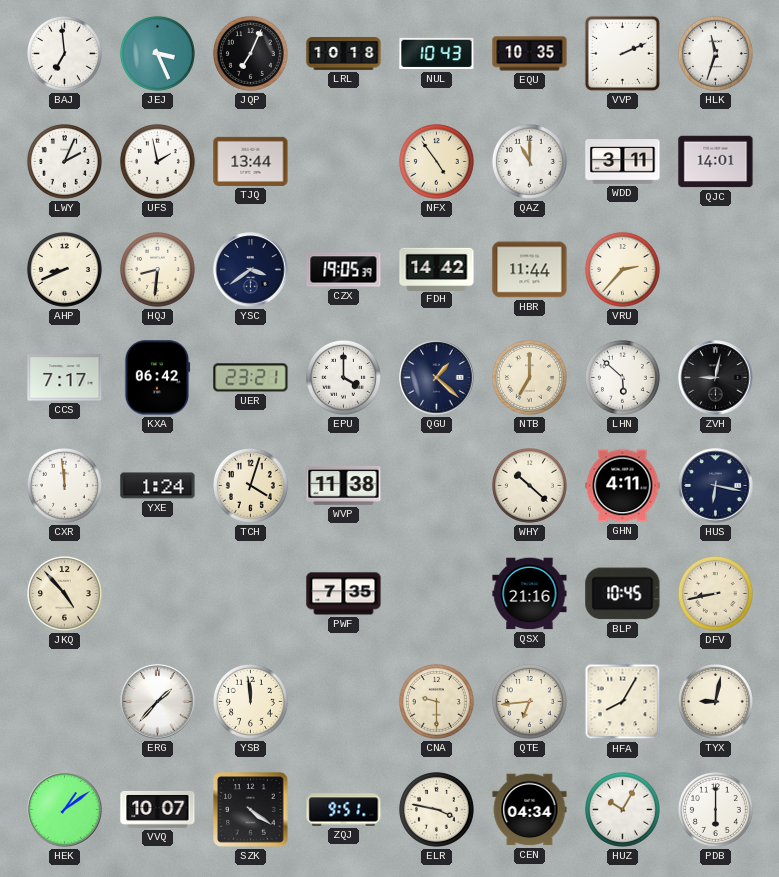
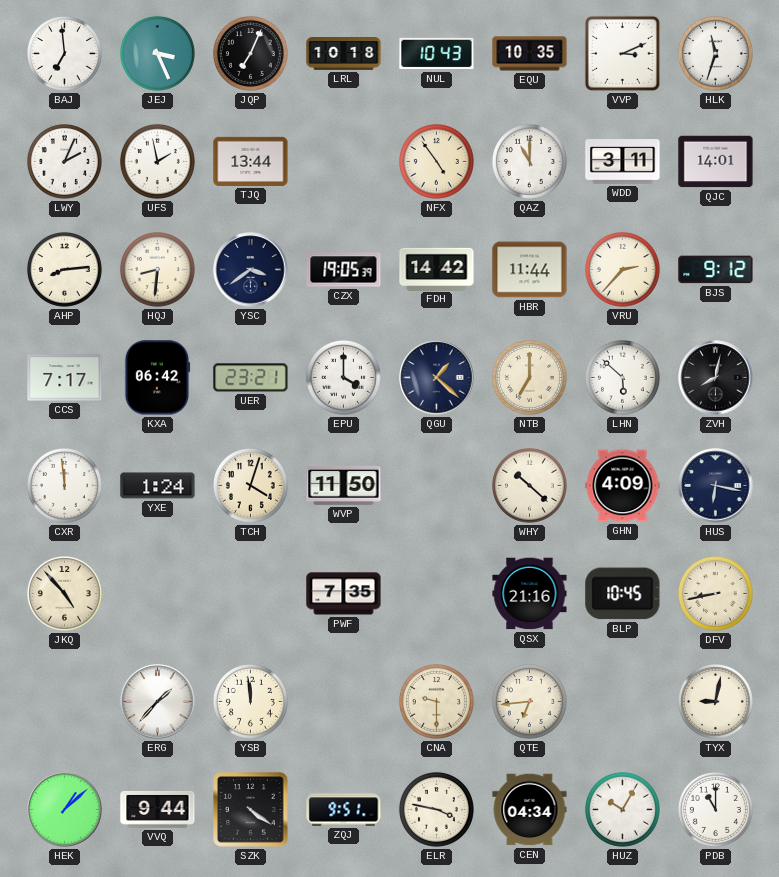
VVP: 2:11 -> 3:11 (622, 53)
AHP: 8:41 -> 8:14 (64, 269)
BJS: none -> 9:12 (716, 270)
ZVH: 9:02 -> 8:02 (716, 378)
WVP: 11:38 -> 11:50 (344, 486)
GHN: 4:11 -> 4:09 (623, 486)
HFA: 8:05 -> none (623, 702)
HEK: 1:09 -> 1:08 (65, 810)
VVQ: 10:07 -> 9:44 (158, 809)
PDB: 6:00 -> 11:00 (715, 809)
